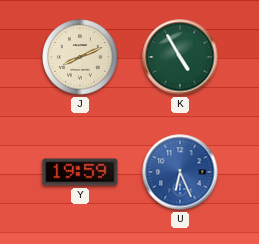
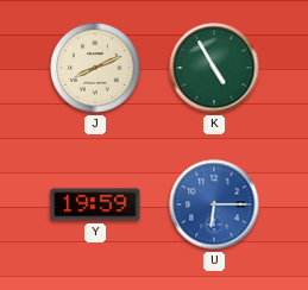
U: 6:26 -> 6:15 (214, 204)
